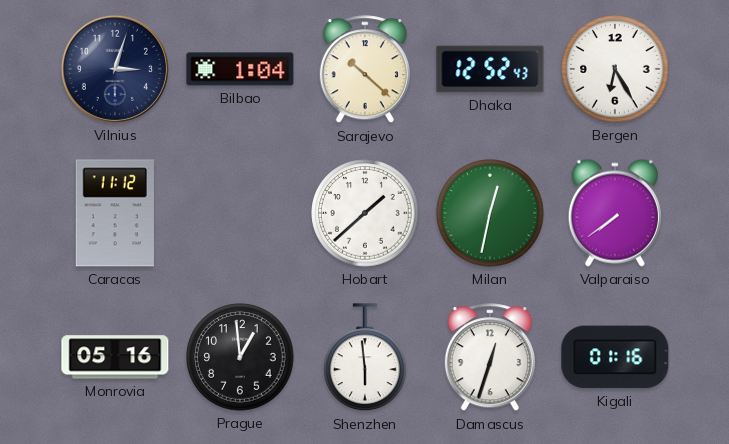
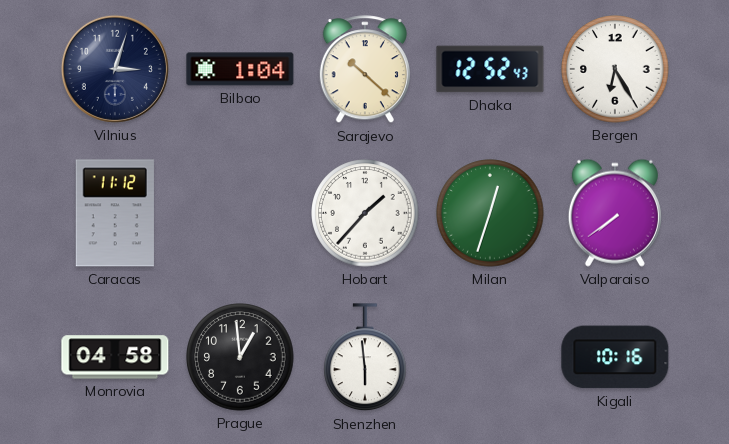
Hobart: 1:38 -> 1:37 (365, 213)
Milan: 12:32 -> 12:33 (490, 213)
Monrovia: 05:16 -> 04:58 (115, 357)
Damascus: 12:33 -> none (490, 358)
Kigali: 01:16 -> 10:16 (615, 357)
